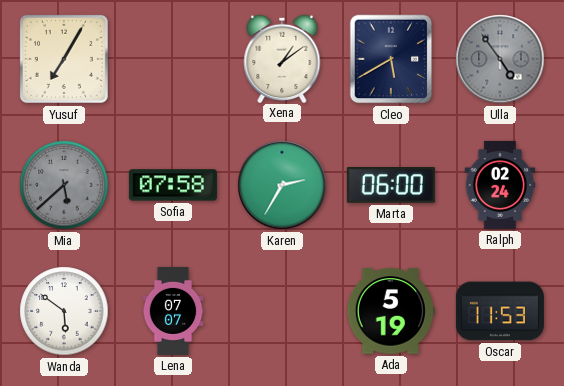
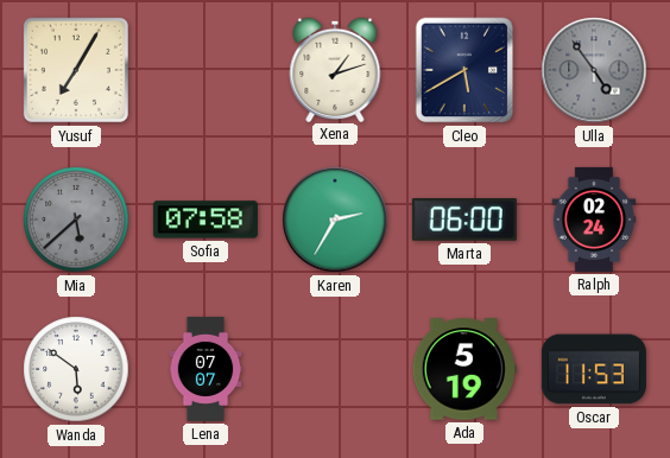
Xena: 1:09 -> 1:12 (335, 69)
